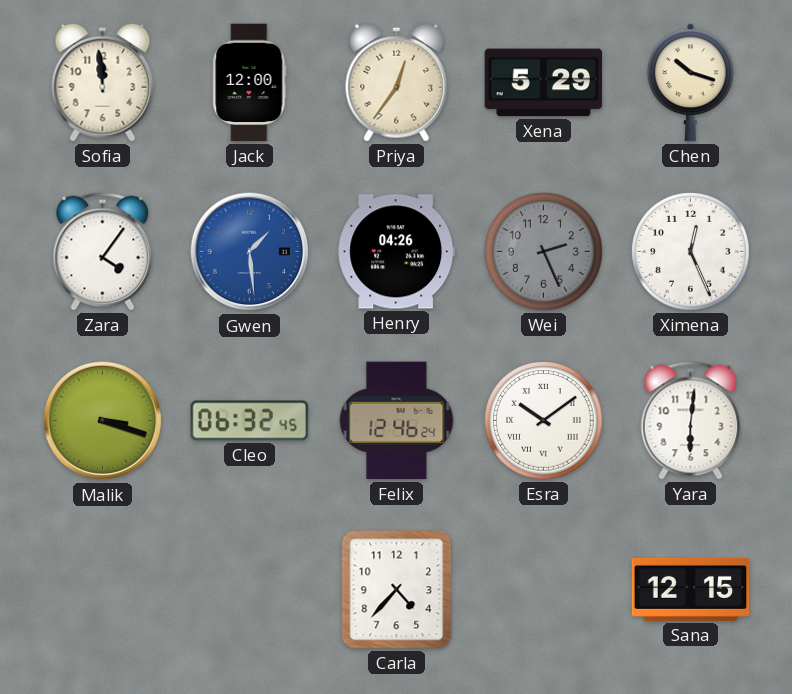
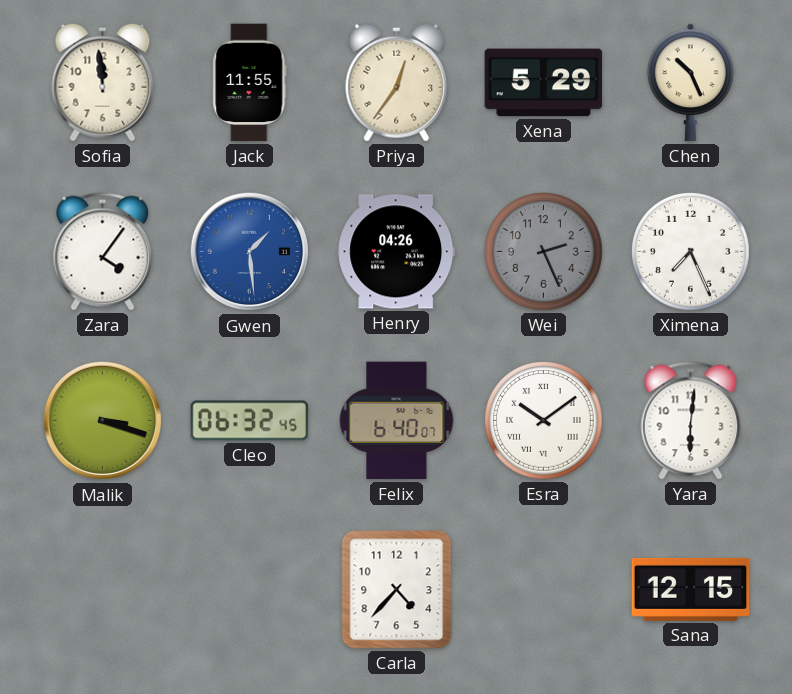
Jack: 12:00 -> 11:55 (250, 83)
Chen: 10:18 -> 10:26 (690, 83)
Ximena: 12:26 -> 7:26 (691, 252)
Felix: 12:46 -> 6:40 (397, 421)
